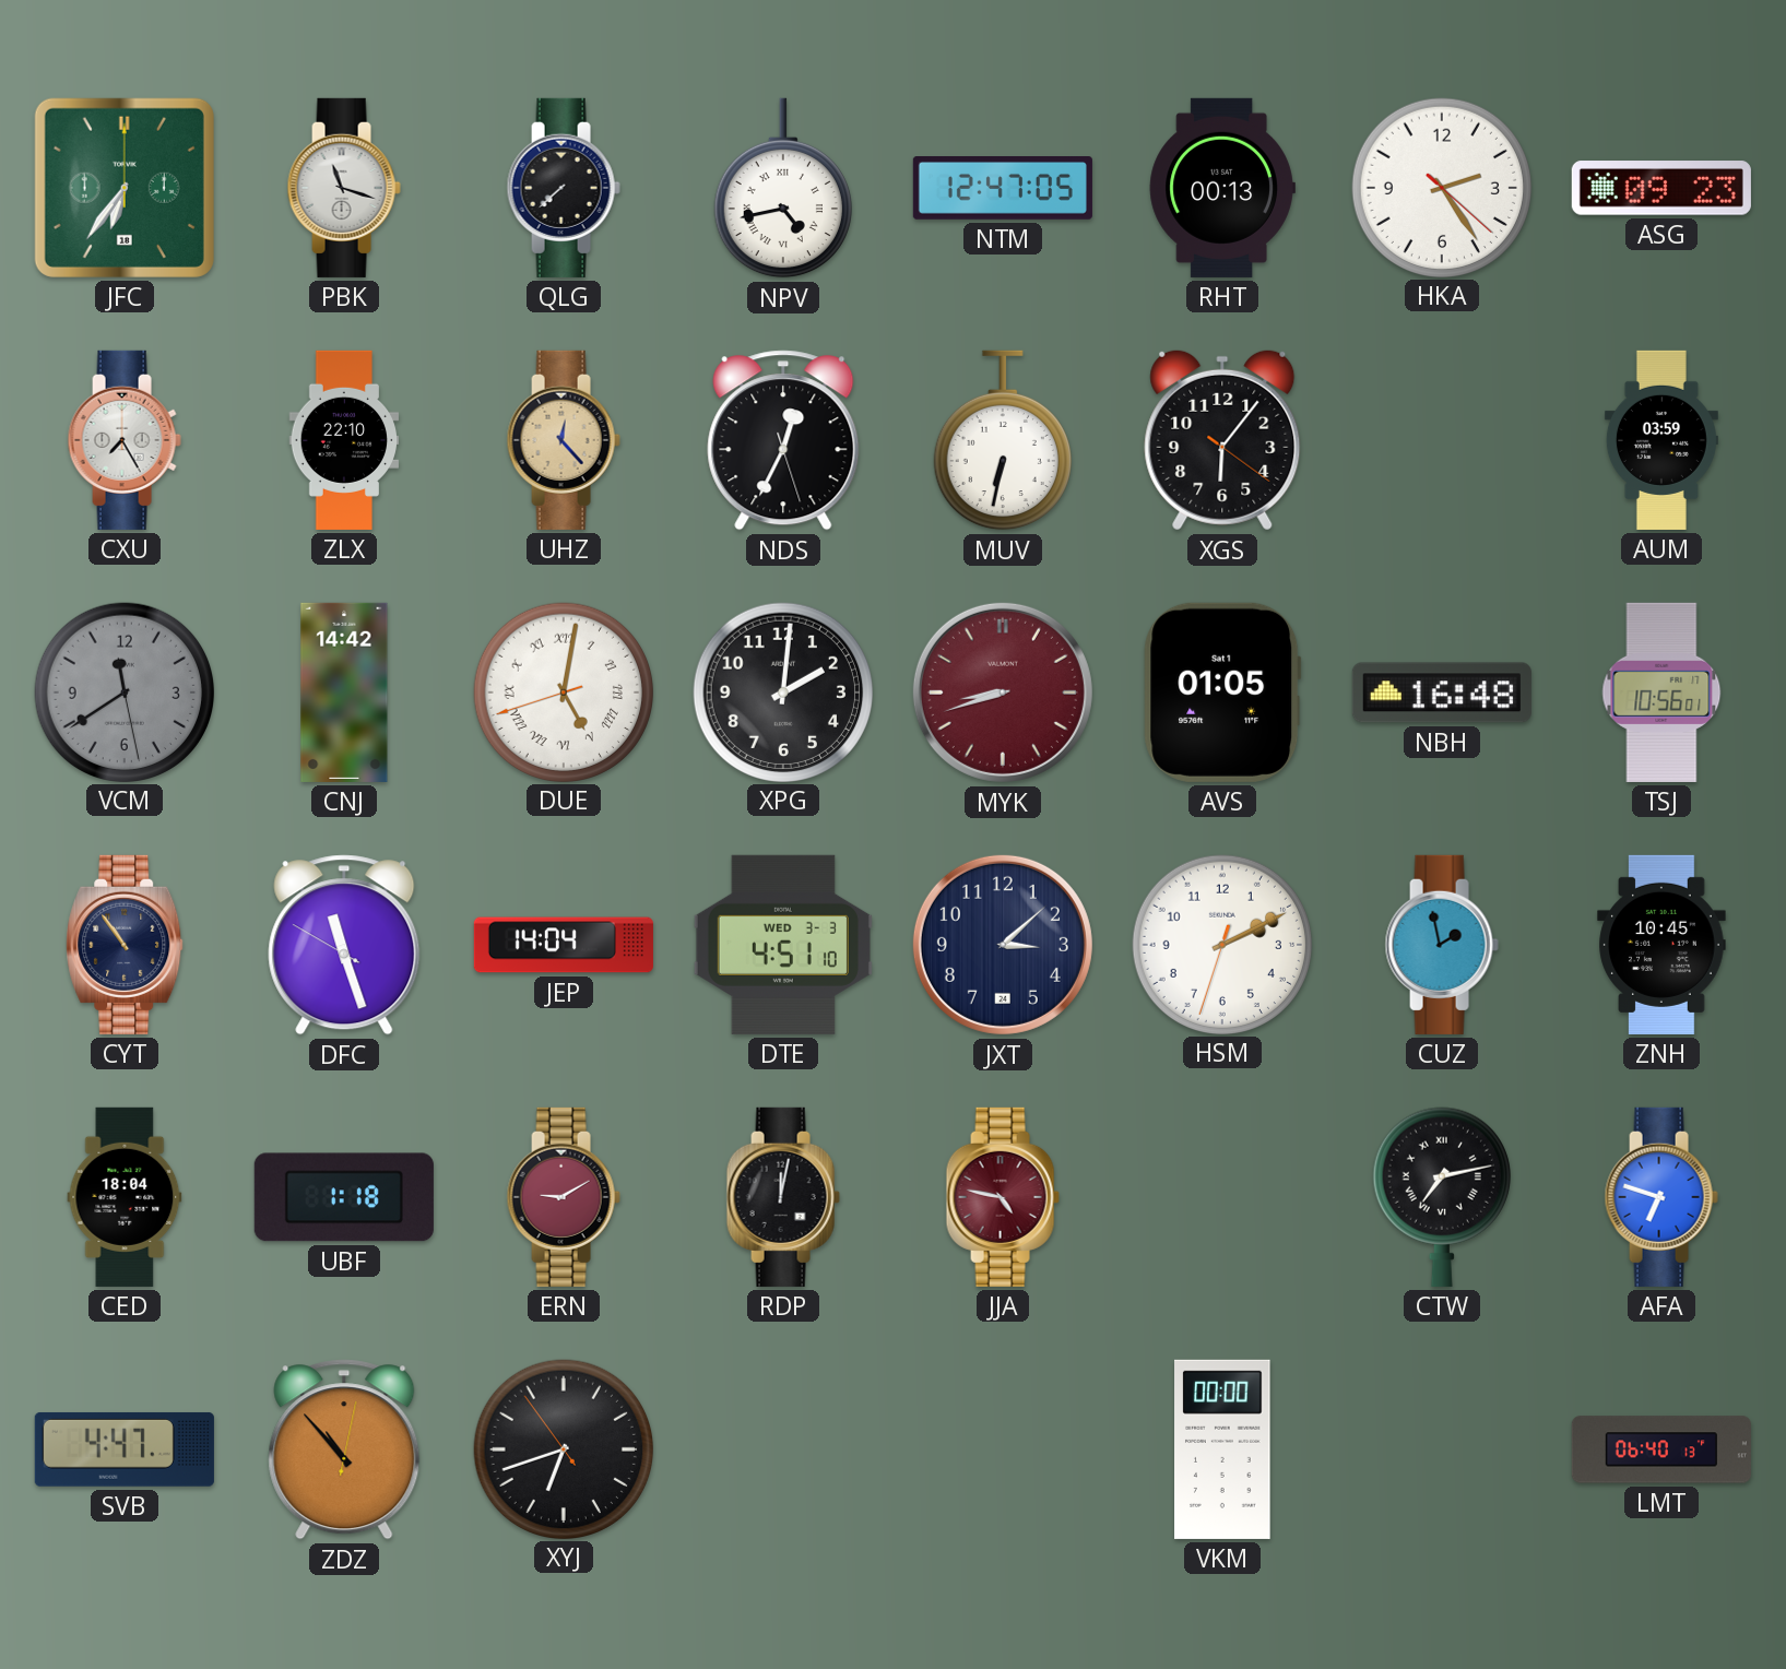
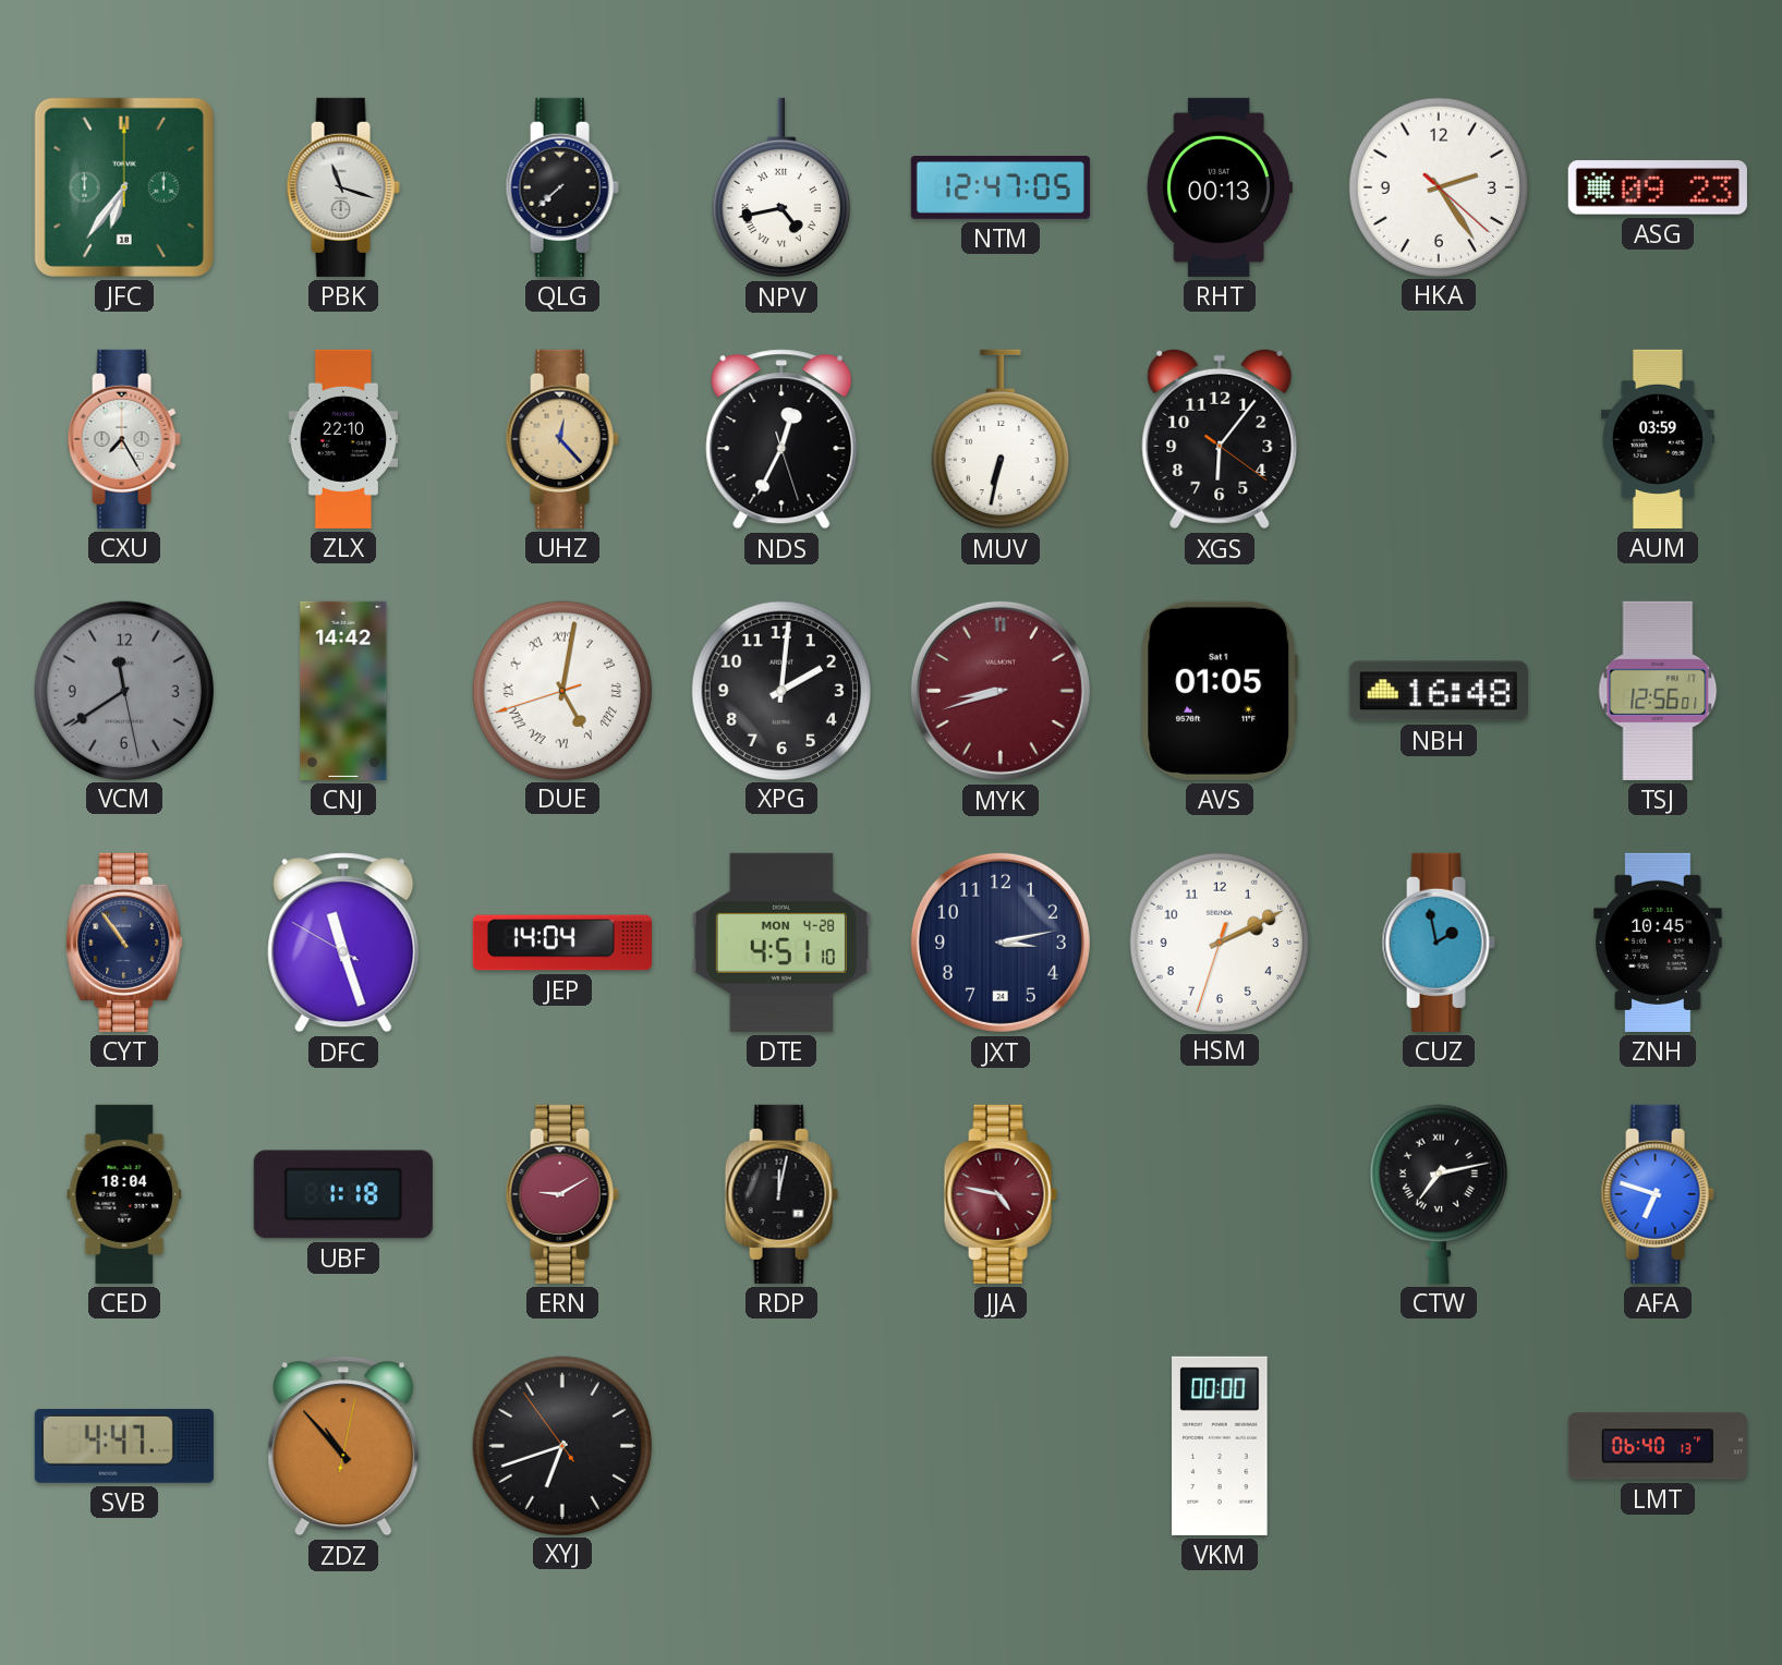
TSJ: 10:56 -> 12:56 (1658, 691)
DTE date: WED 3-3 -> MON 4-28 (781, 943)
JXT: 3:08 -> 3:13 (1001, 943)
